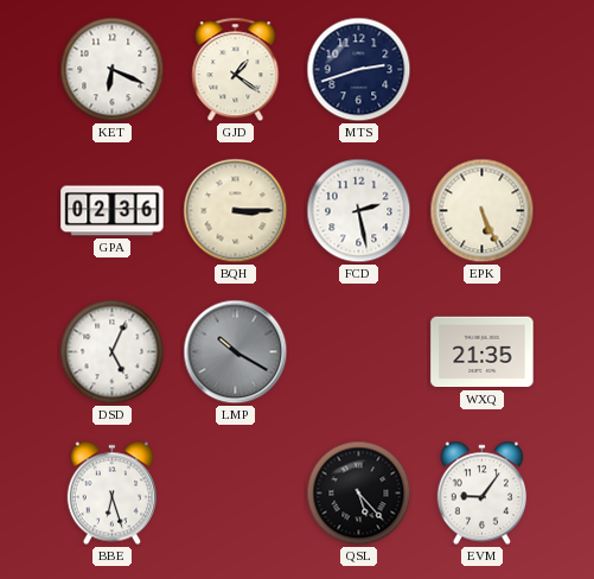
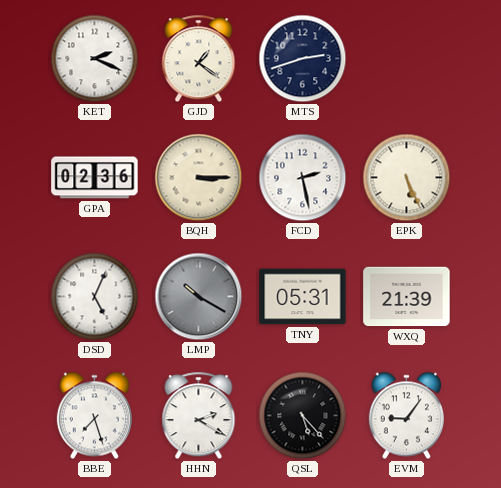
KET: 6:19 -> 2:19 (95, 59)
TNY: none -> 05:31 (303, 297)
WXQ: 21:35 -> 21:39 (407, 297)
BBE: 6:27 -> 7:27 (94, 416)
HHN: none -> 2:20 (199, 416)
